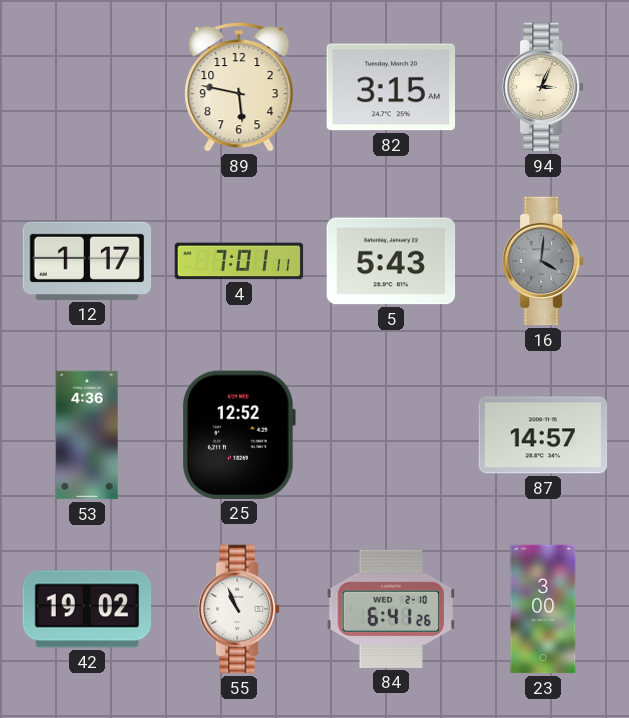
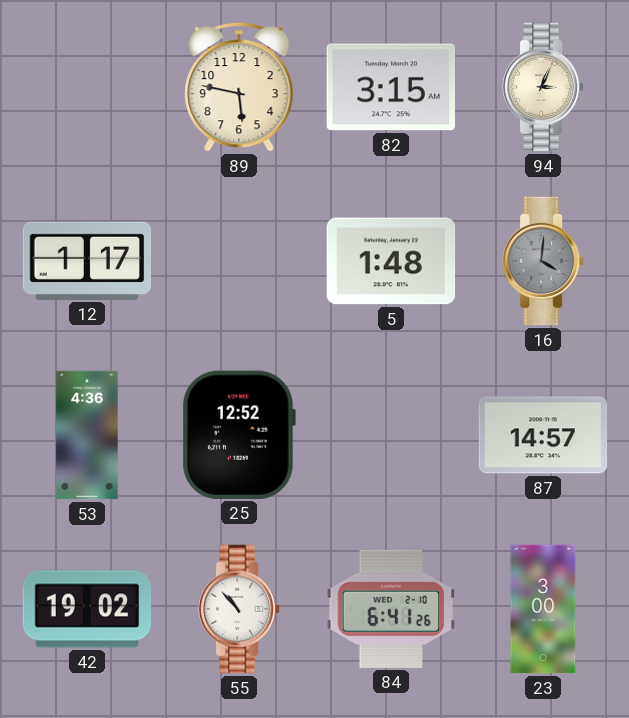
4: 7:01 -> none (239, 261)
5: 5:43 -> 1:48 (391, 261)
55: 10:56 -> 10:53 (239, 609)
